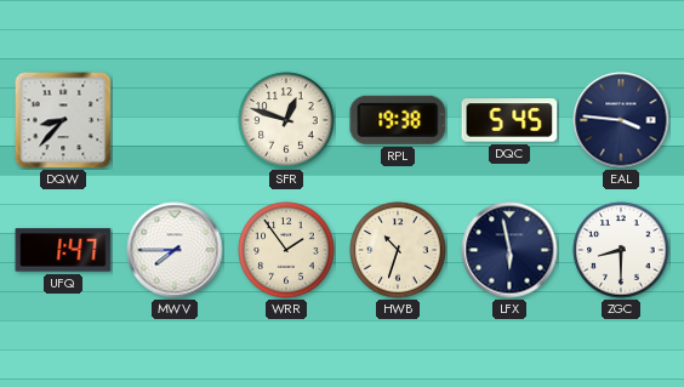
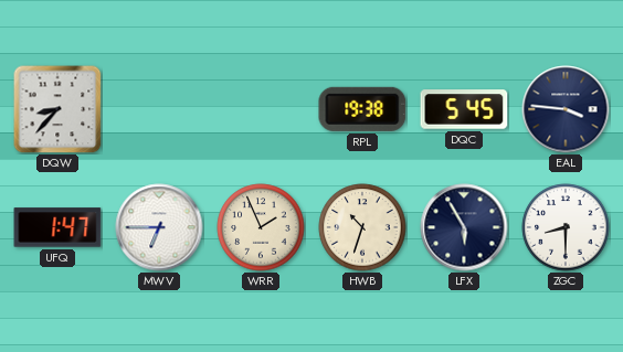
SFR: 12:48 -> none (286, 120)
MWV: 7:45 -> 6:45 (159, 227)
WRR: 1:54 -> 1:56 (261, 227)
LFX: 5:58 -> 5:55 (464, 227)
